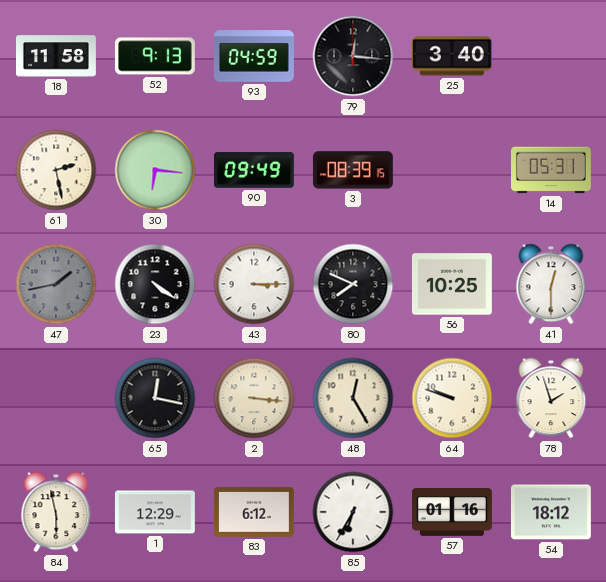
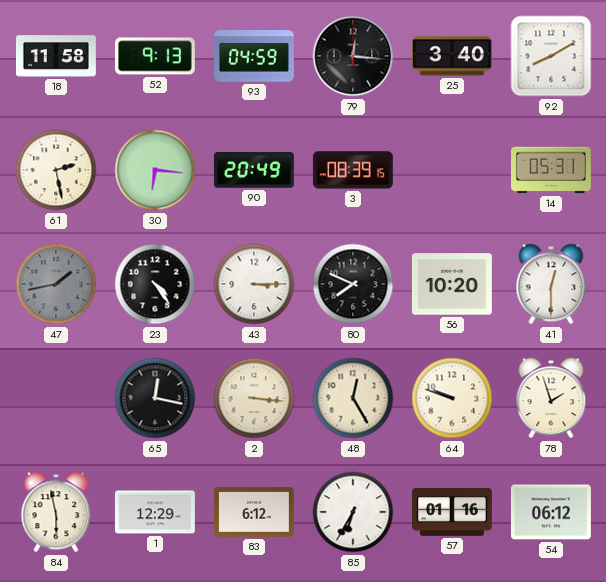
92: none -> 8:10 (551, 56)
90: 09:49 -> 20:49 (255, 170)
23: 4:21 -> 4:24 (155, 284)
56: 10:25 -> 10:20 (452, 284)
54: 18:12 -> 06:12 (551, 512)
